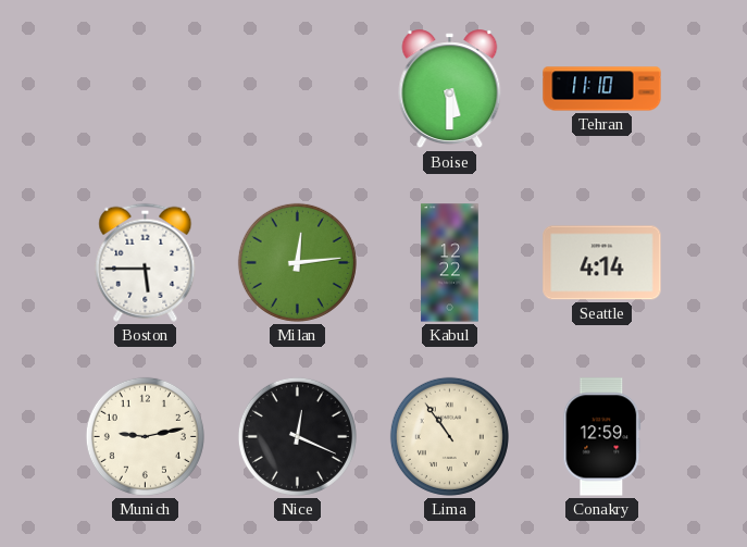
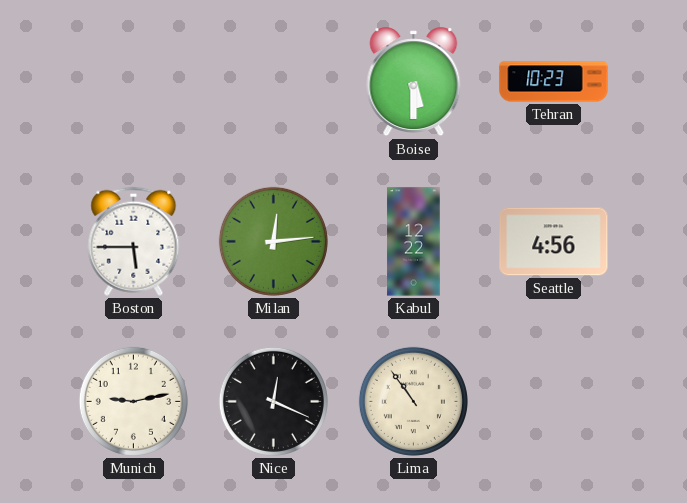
Tehran: 11:10 -> 10:23 (554, 82)
Seattle: 4:14 -> 4:56 (554, 242)
Conakry: 12:59 -> none (602, 437)
